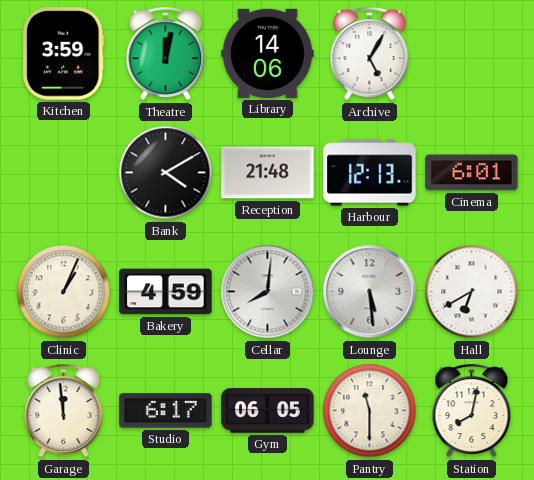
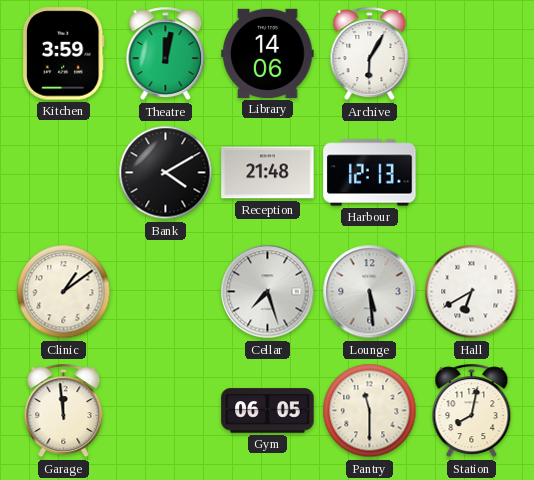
Archive: 5:05 -> 6:05 (370, 54)
Cinema: 6:01 -> none (472, 173)
Clinic: 1:04 -> 1:09 (64, 292)
Bakery: 4:59 -> none (166, 292)
Cellar: 8:01 -> 7:27 (268, 292)
Studio: 6:17 -> none (166, 411)
